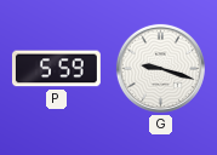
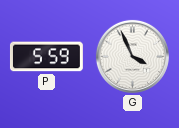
G: 9:18 -> 3:56 (132, 56)
